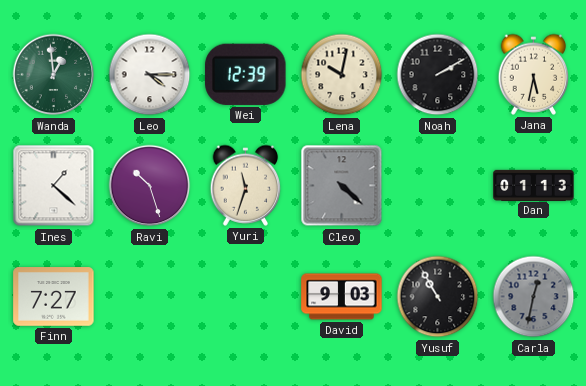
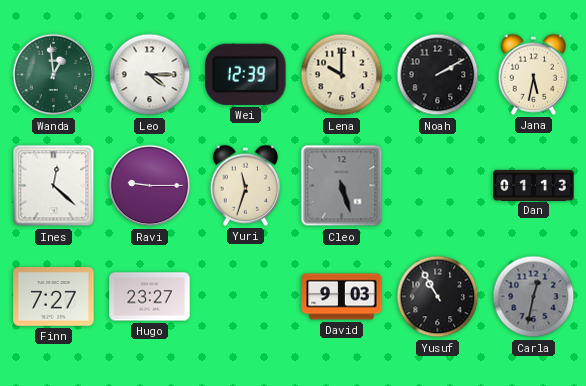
Lena: 10:02 -> 10:00 (342, 75)
Ines: 1:22 -> 12:22 (54, 186)
Ravi: 10:27 -> 9:15 (150, 186)
Cleo: 4:22 -> 5:27 (342, 186)
Hugo: none -> 23:27 (150, 297)
